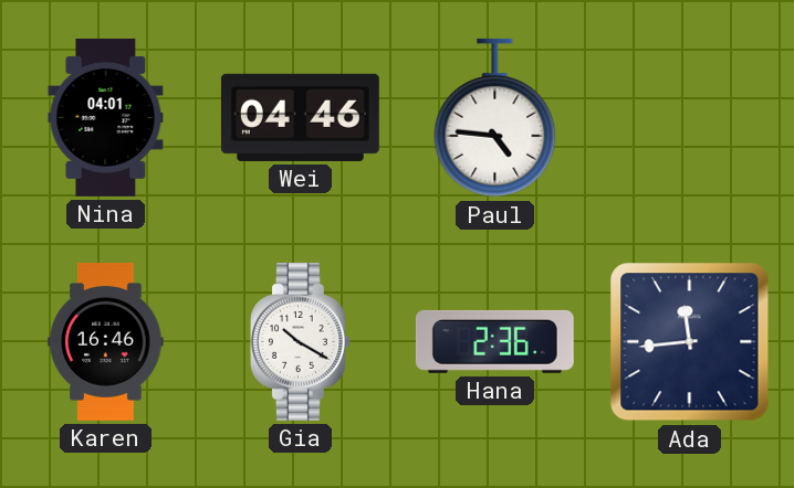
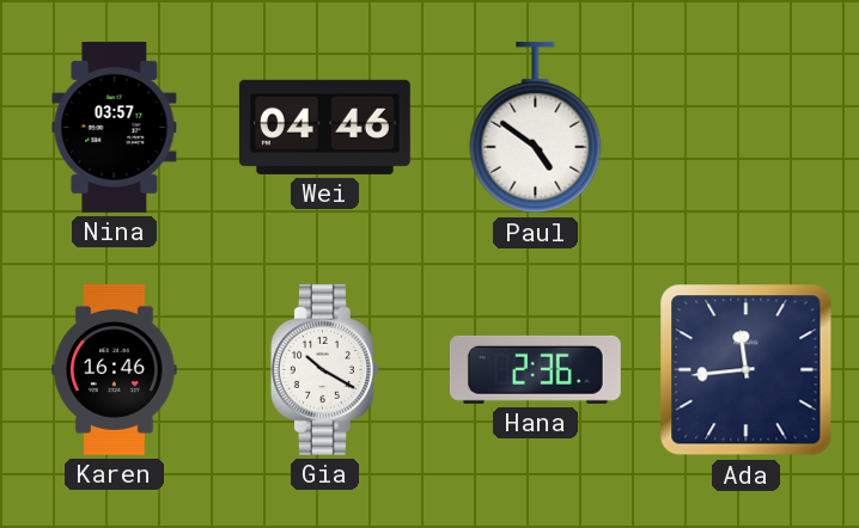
Nina: 04:01 -> 03:57 (115, 127)
Paul: 4:46 -> 4:51 (536, 128)
